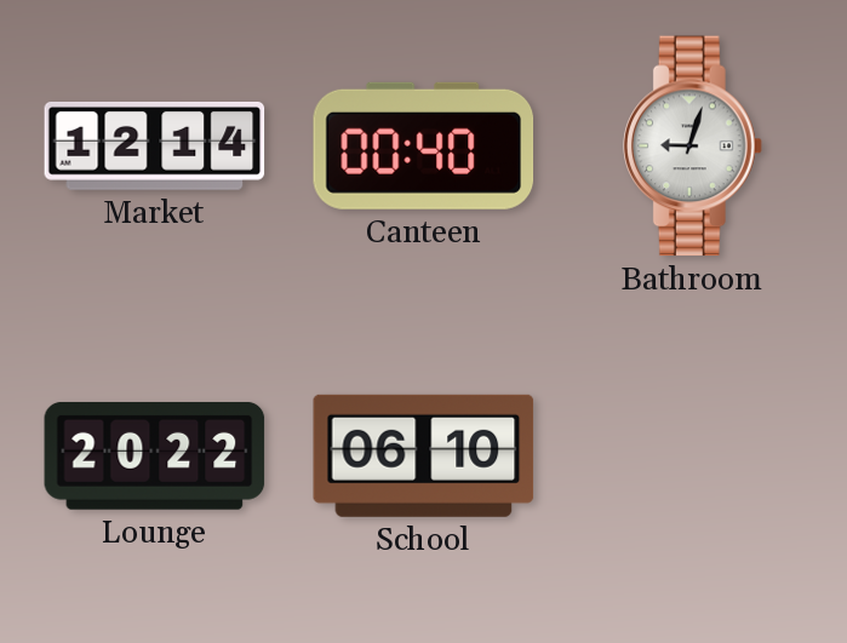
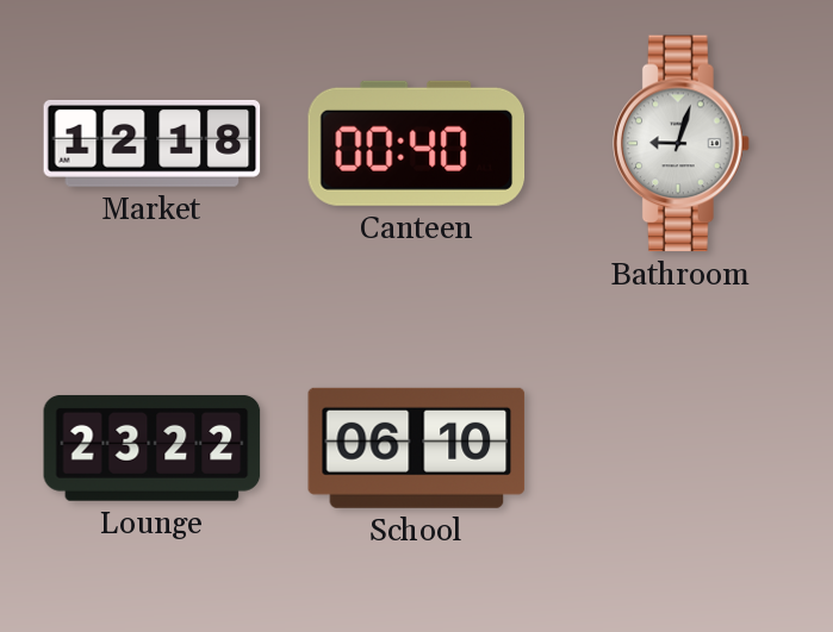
Market: 12:14 -> 12:18 (153, 143)
Lounge: 20:22 -> 23:22 (153, 448)
